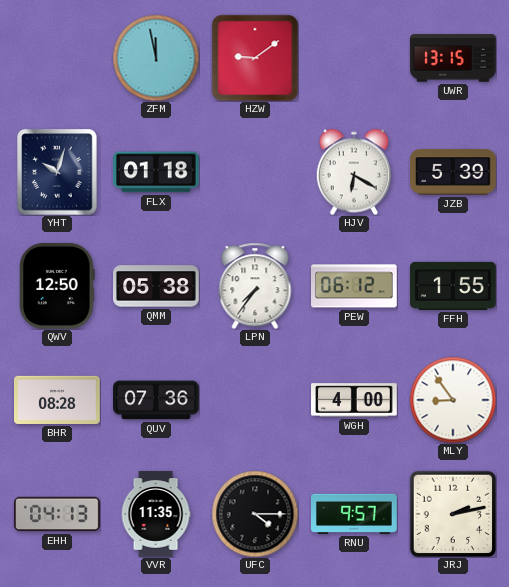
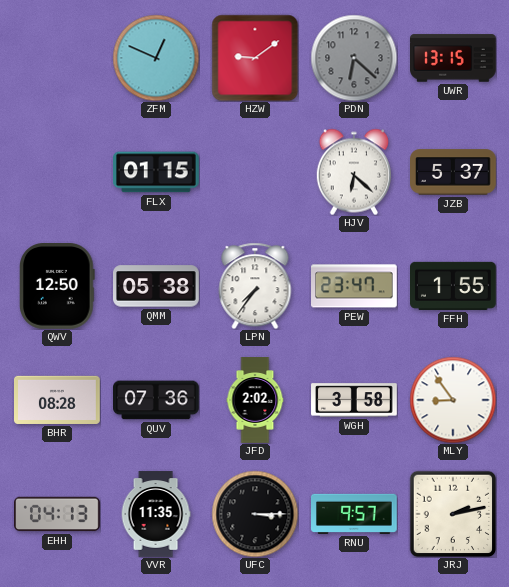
ZFM: 11:58 -> 12:49 (156, 58)
PDN: none -> 6:22 (354, 58)
YHT: 10:03 -> none (57, 172)
FLX: 01:18 -> 01:15 (156, 172)
HJV: 6:20 -> 6:22 (353, 172)
JZB: 5:39 -> 5:37 (453, 172)
PEW: 06:12 -> 23:47 (355, 286)
JFD: none -> 2:02 (255, 400)
WGH: 4:00 -> 3:58 (354, 400)
UFC: 4:15 -> 3:15 (255, 514)
